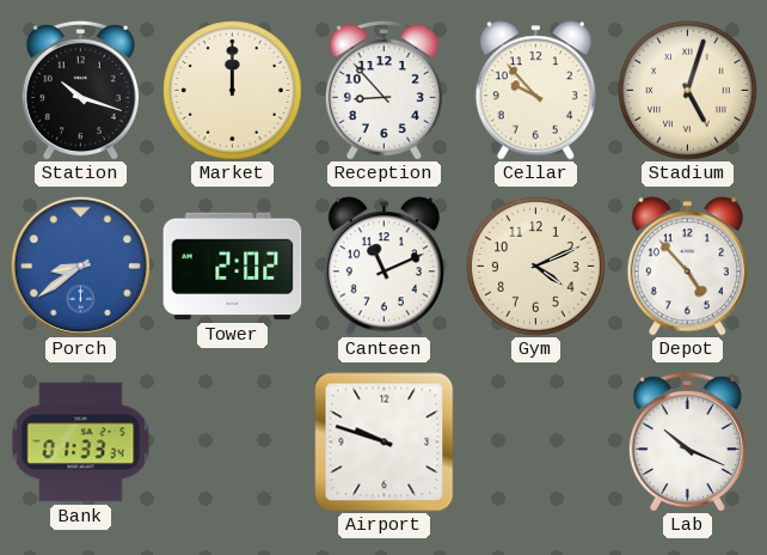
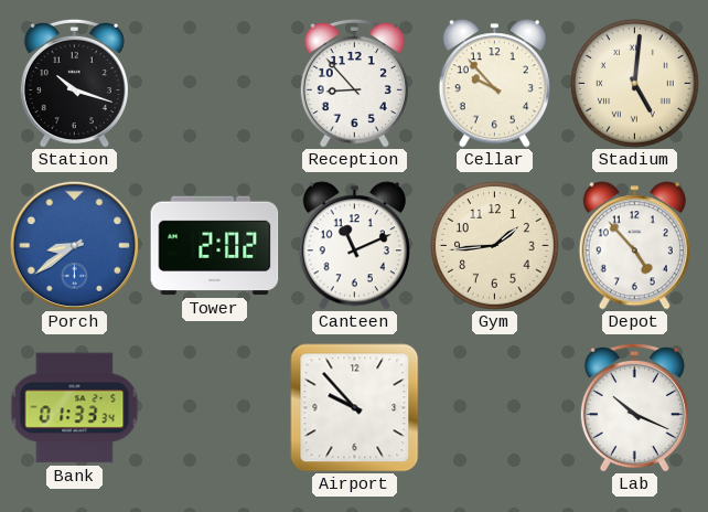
Market: 12:00 -> none (233, 91)
Stadium: 5:03 -> 5:01 (635, 84)
Gym: 4:11 -> 1:44 (495, 246)
Airport: 9:48 -> 9:53 (355, 408)
